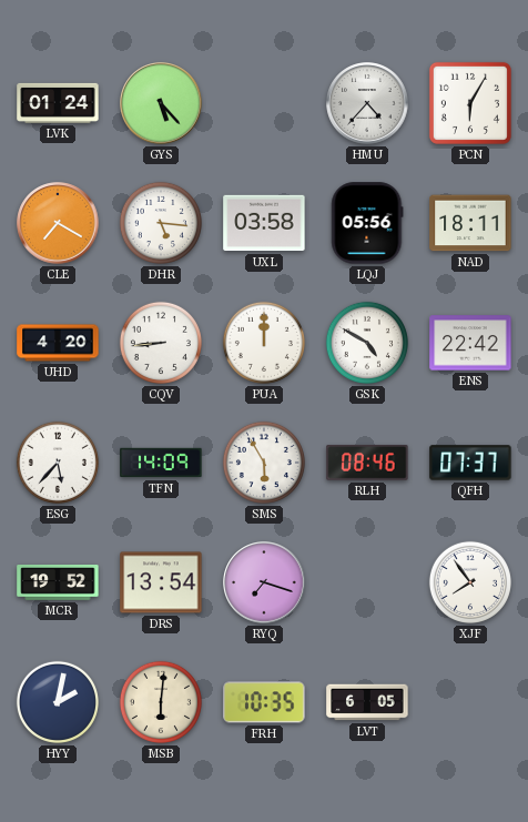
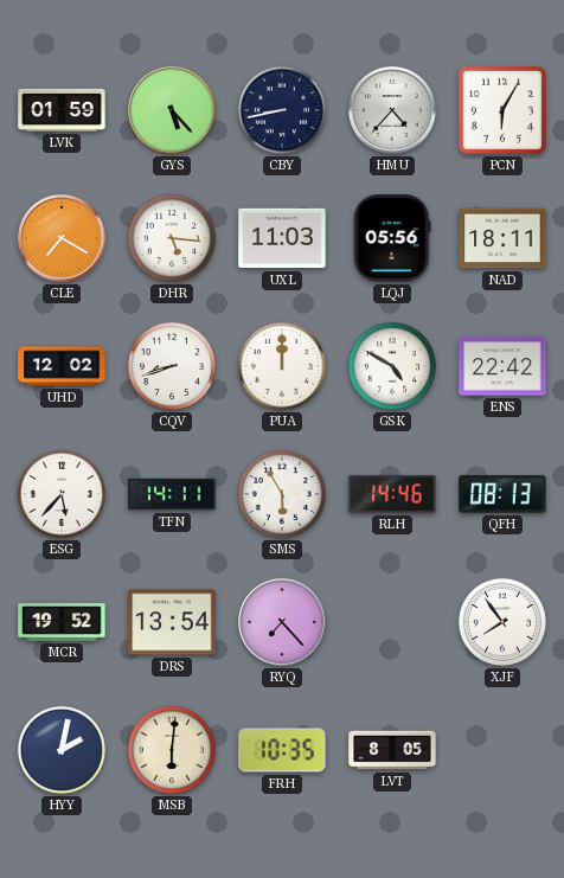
LVK: 01:24 -> 01:59 (62, 110)
CBY: none -> 8:43 (282, 110)
UXL: 03:58 -> 11:03 (282, 238)
UHD: 4:20 -> 12:02 (62, 366)
CQV: 8:44 -> 8:42 (172, 366)
TFN: 14:09 -> 14:11 (172, 494)
RLH: 08:46 -> 14:46 (392, 494)
QFH: 07:37 -> 08:13 (502, 494)
RYQ: 7:18 -> 7:23 (282, 622)
LVT: 6:05 -> 8:05 (392, 750)
